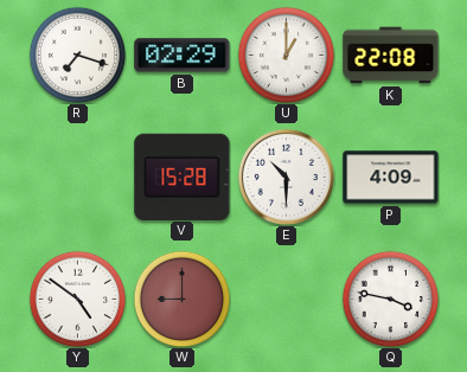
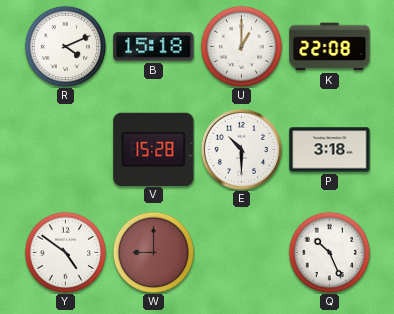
R: 7:18 -> 4:11 (65, 46)
B: 02:29 -> 15:18 (154, 47)
P: 4:09 -> 3:18 (330, 150)
Q: 3:47 -> 10:26 (329, 252)
